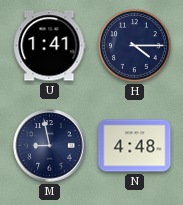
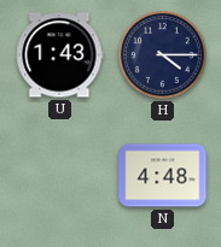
U: 1:41 -> 1:43 (59, 55)
M: 8:58 -> none (50, 146)
